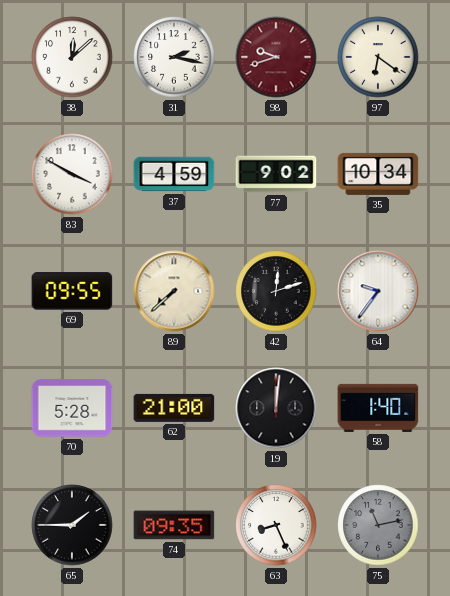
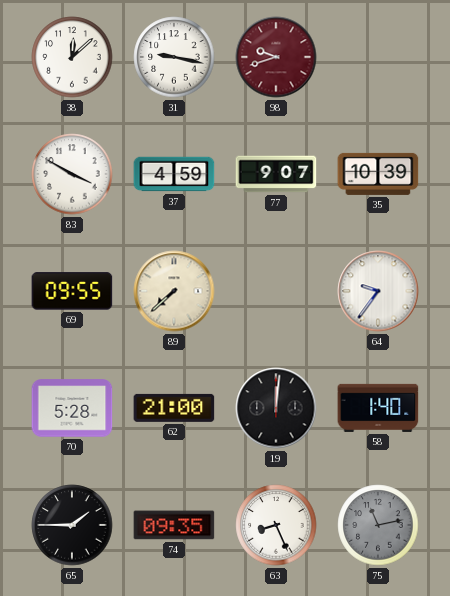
31: 2:17 -> 9:17 (174, 57)
97: 6:21 -> none (378, 57)
77: 9:02 -> 9:07 (276, 174)
35: 10:34 -> 10:39 (378, 174)
42: 12:12 -> none (276, 291)
